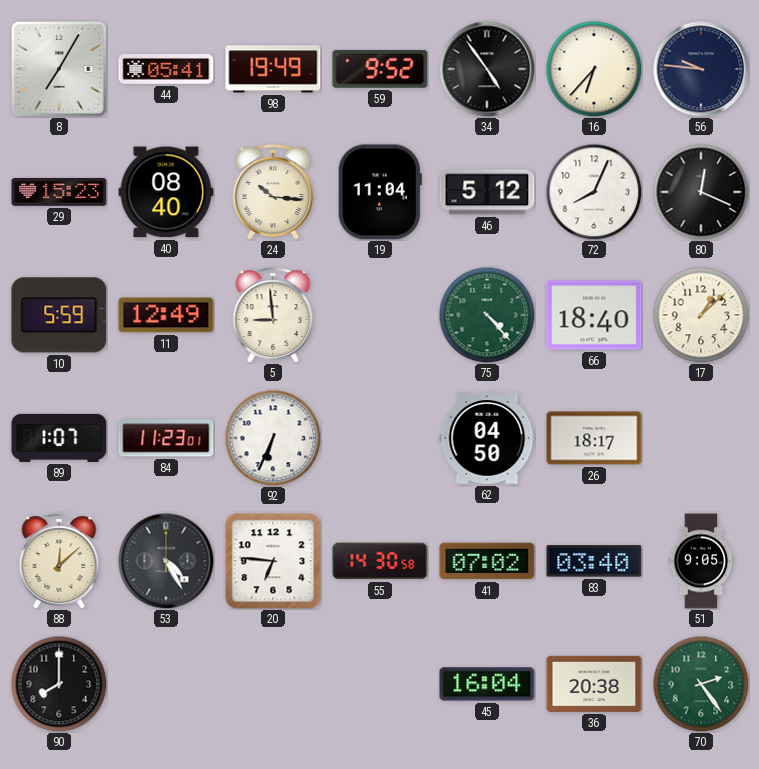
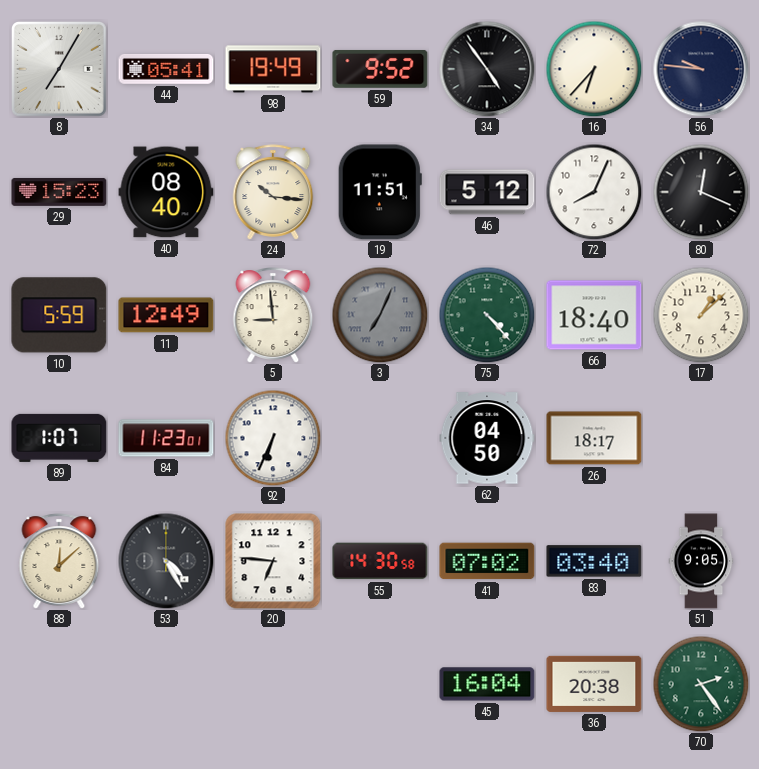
19: 11:04 -> 11:51 (380, 192)
3: none -> 7:04 (380, 315)
90: 8:00 -> none (59, 684)
